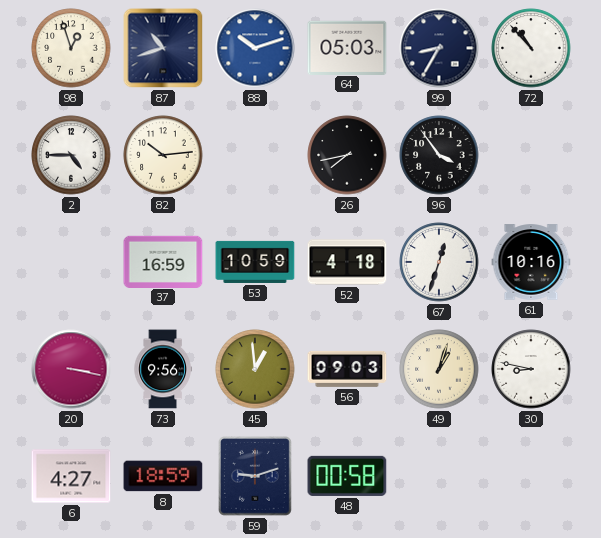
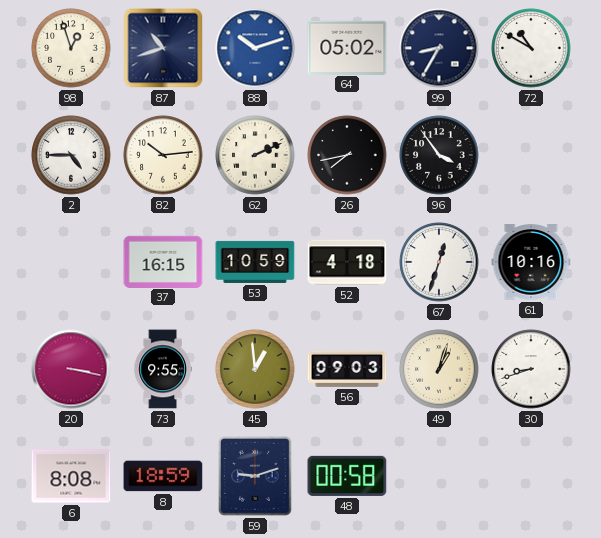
64: 05:03 -> 05:02 (347, 47)
72: 10:53 -> 10:50 (531, 48)
62: none -> 2:11 (255, 155)
37: 16:59 -> 16:15 (163, 261)
73: 9:56 -> 9:55 (163, 369)
30: 8:47 -> 8:42 (531, 369)
6: 4:27 -> 8:08 (71, 476)
